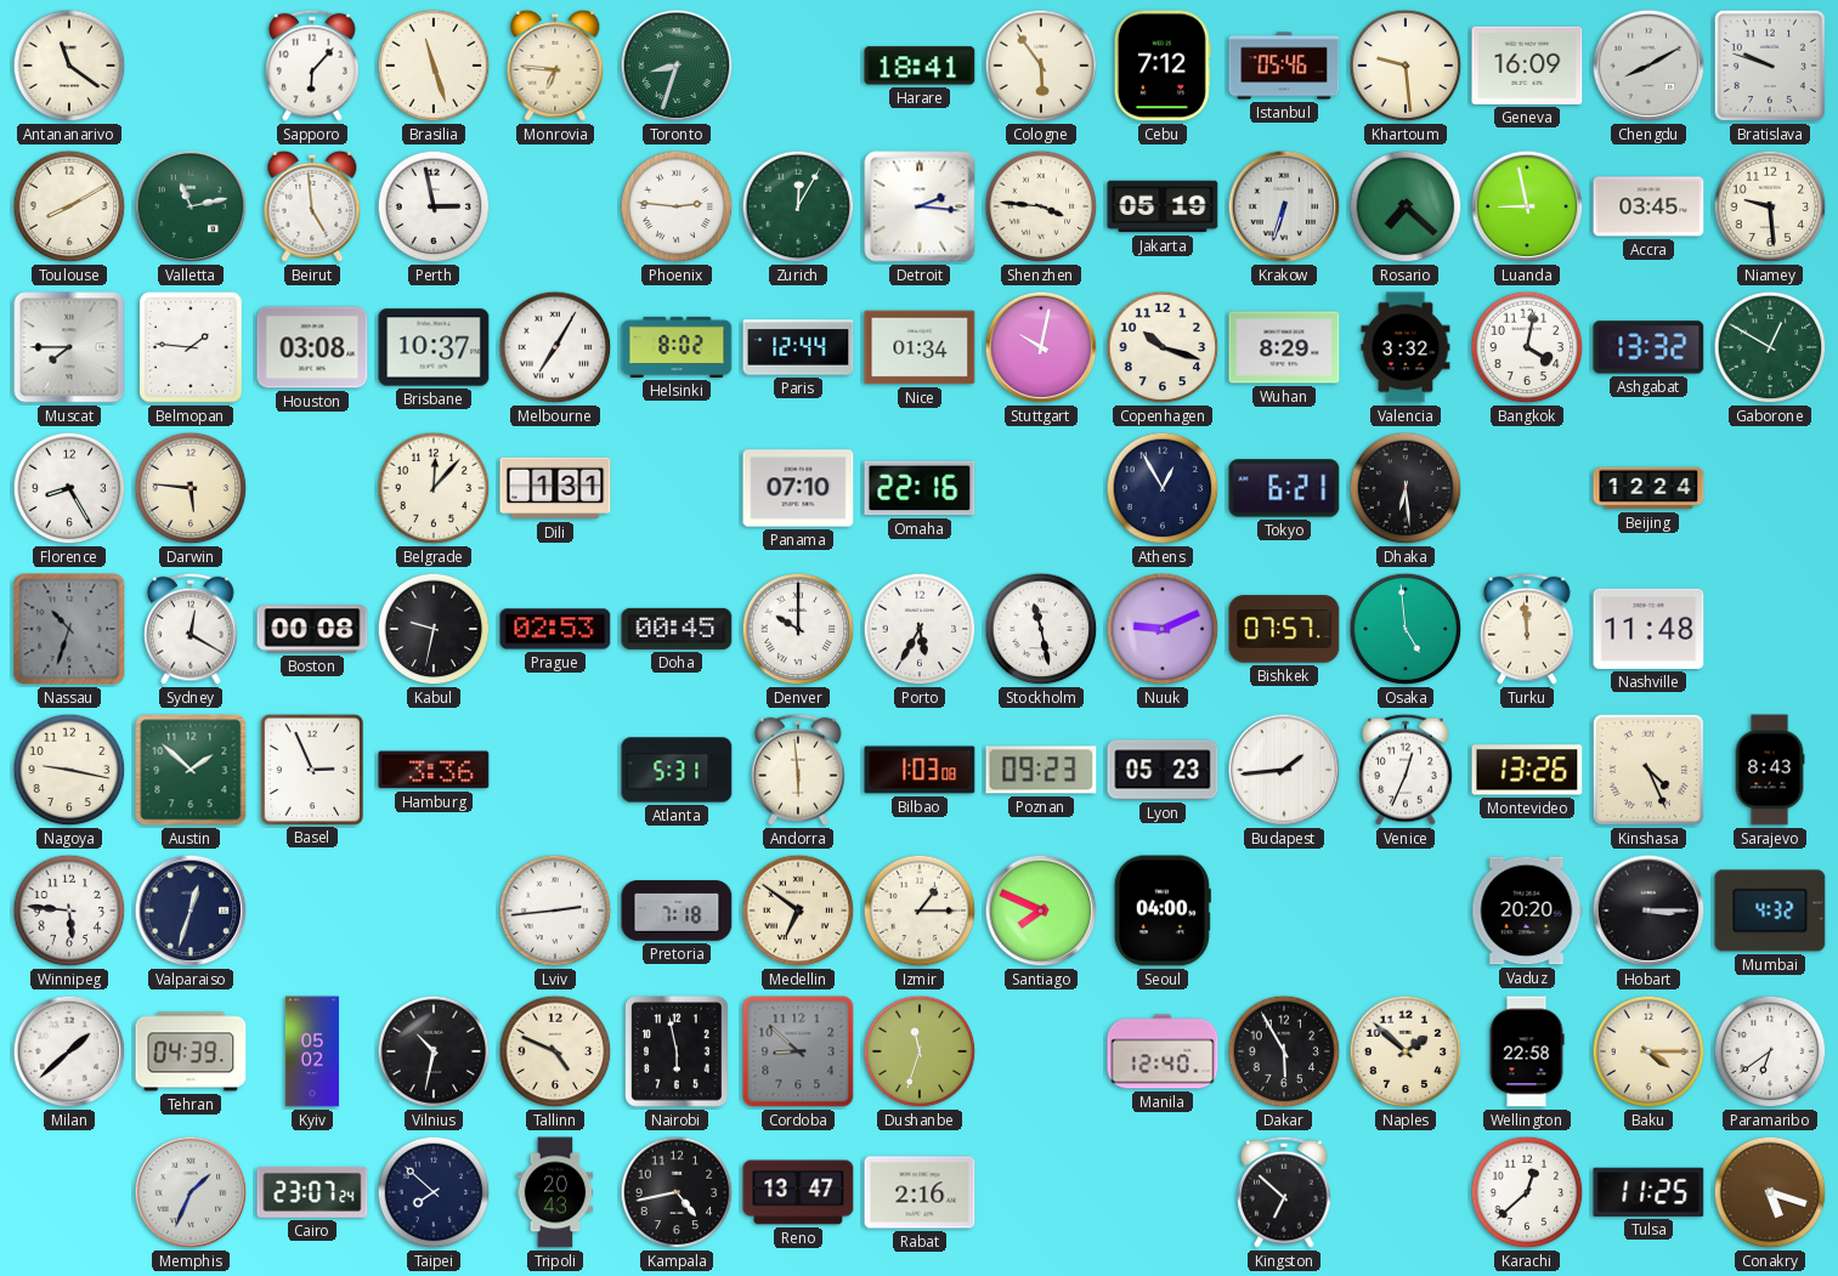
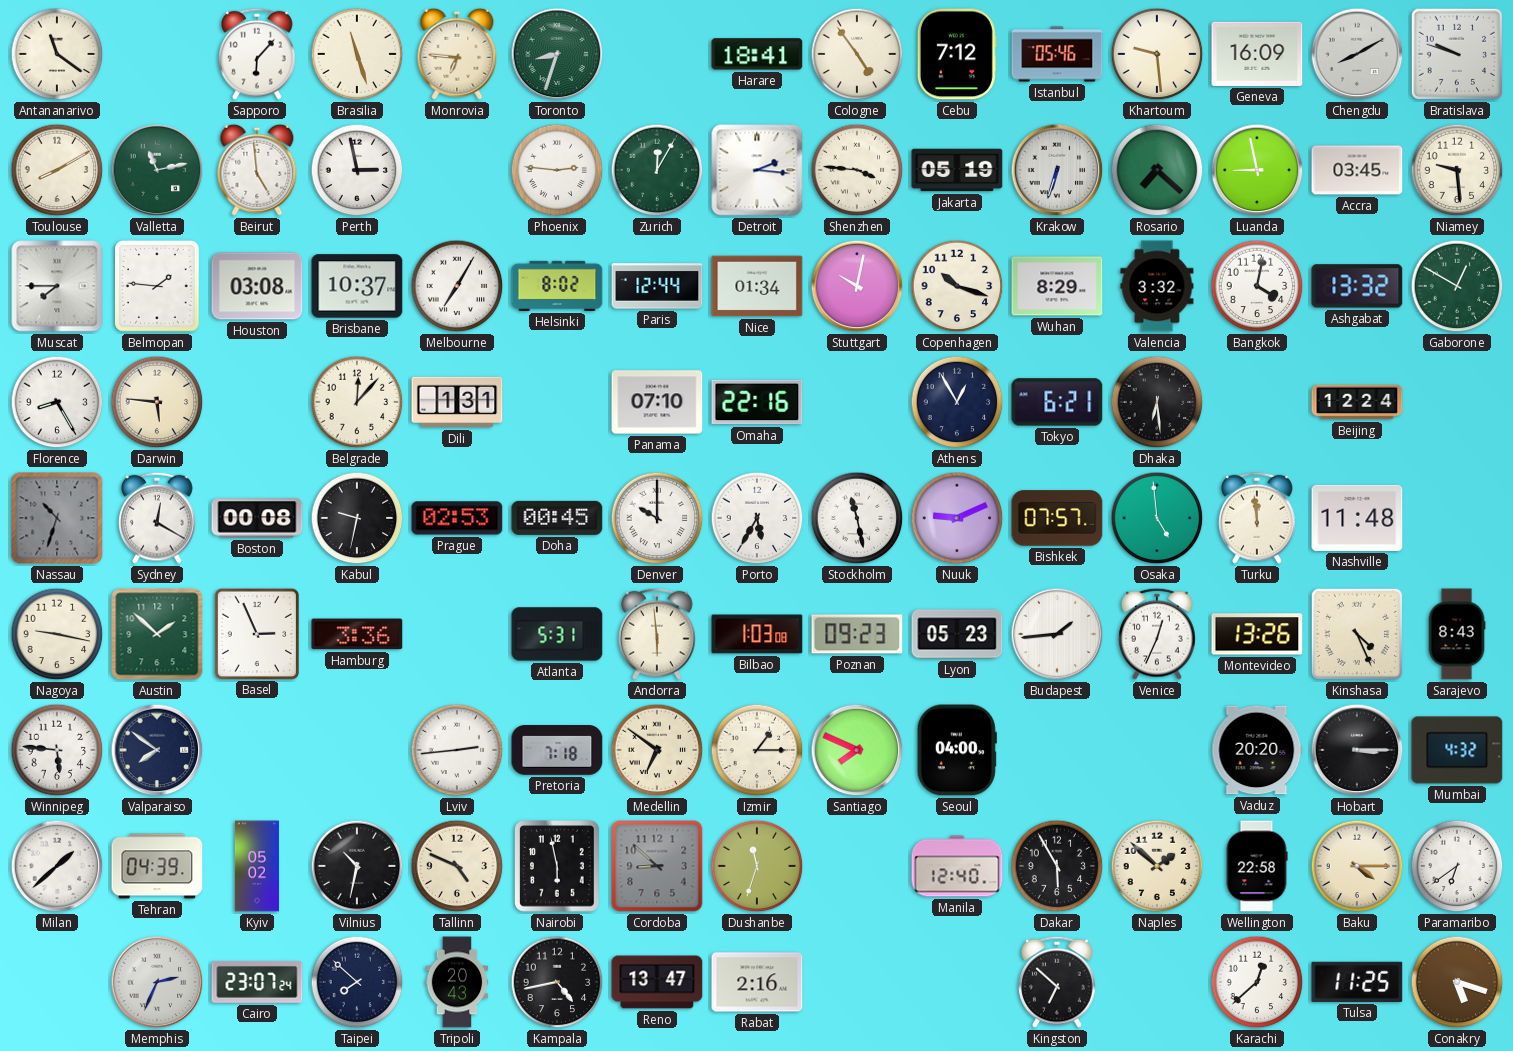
Cologne: 5:54 -> 4:54 (857, 54)
Valparaiso: 12:33 -> 7:51 (157, 750)
Memphis: 1:34 -> 2:34 (157, 982)
